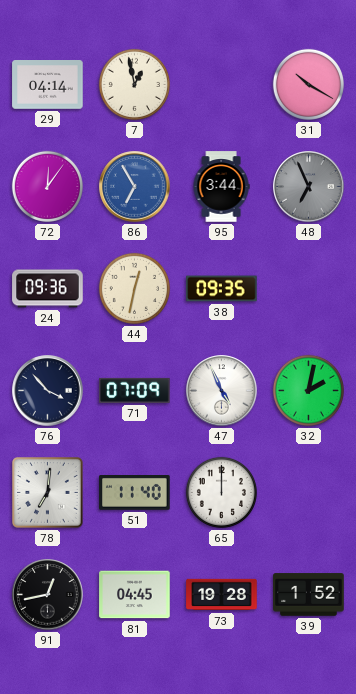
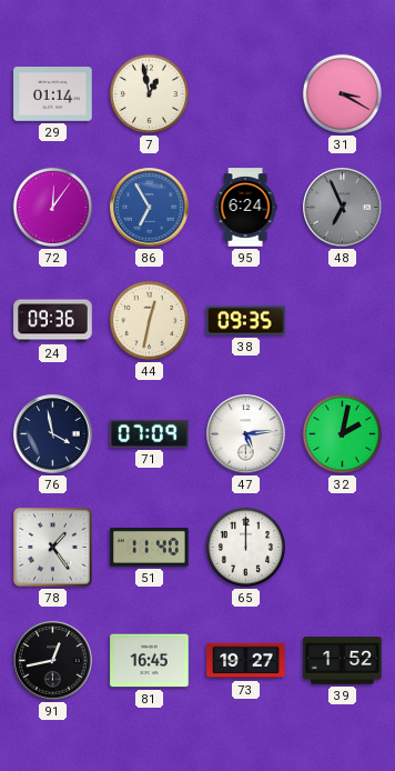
29: 04:14 -> 01:14 (53, 94)
31: 10:20 -> 3:20 (342, 93)
95: 3:44 -> 6:24 (245, 208)
76: 3:53 -> 3:58 (53, 434)
47: 4:56 -> 5:14 (246, 434)
78: 7:01 -> 1:24 (53, 548)
81: 04:45 -> 16:45 (150, 661)
73: 19:28 -> 19:27 (246, 661)
